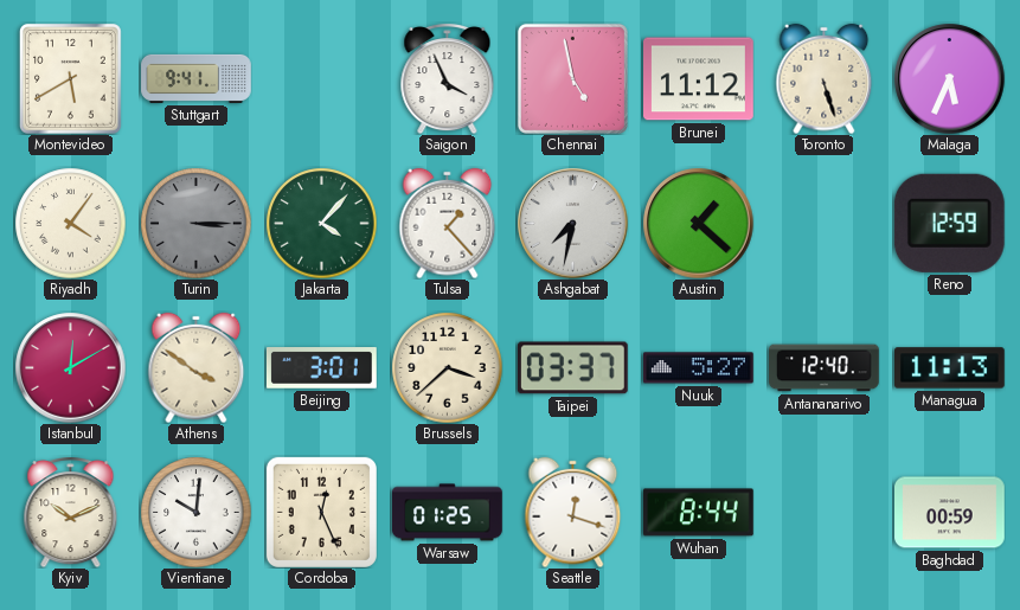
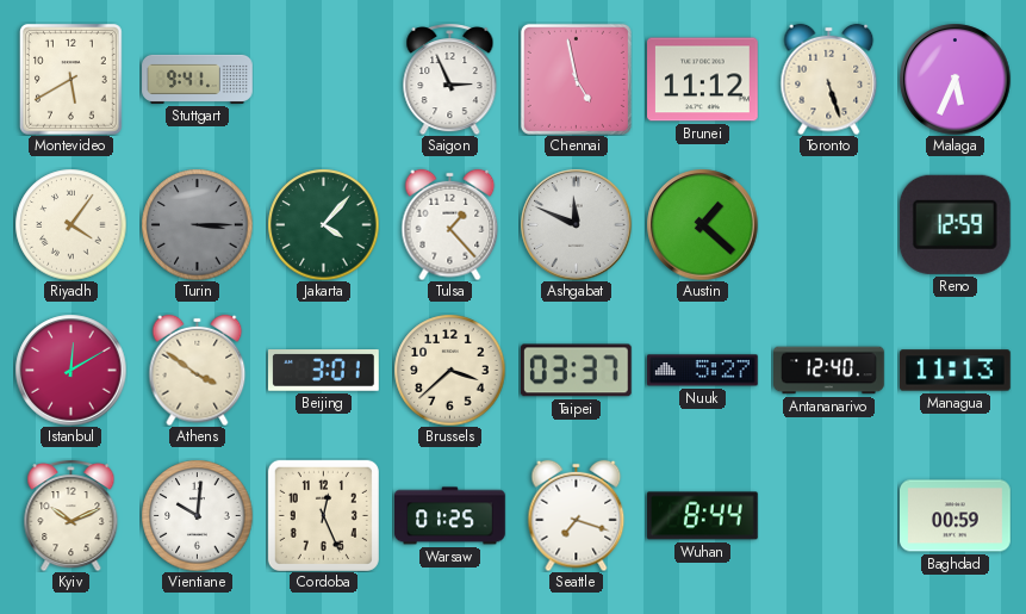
Saigon: 3:56 -> 2:56 (450, 80)
Ashgabat: 7:32 -> 11:49 (576, 224)
Seattle: 12:18 -> 7:18 (577, 515)
